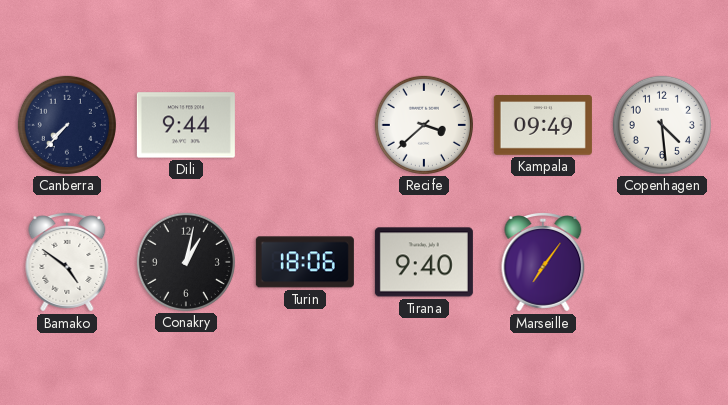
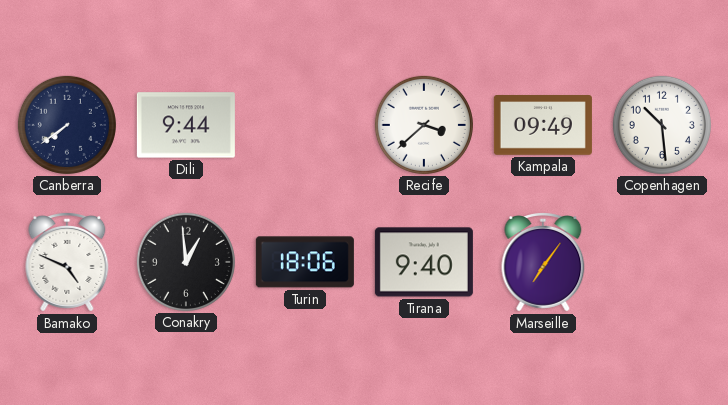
Canberra: 7:37 -> 7:39 (67, 125)
Copenhagen: 4:29 -> 10:29 (662, 125)
Bamako: 4:51 -> 4:49 (67, 263)
Conakry: 1:02 -> 12:59 (186, 262)
